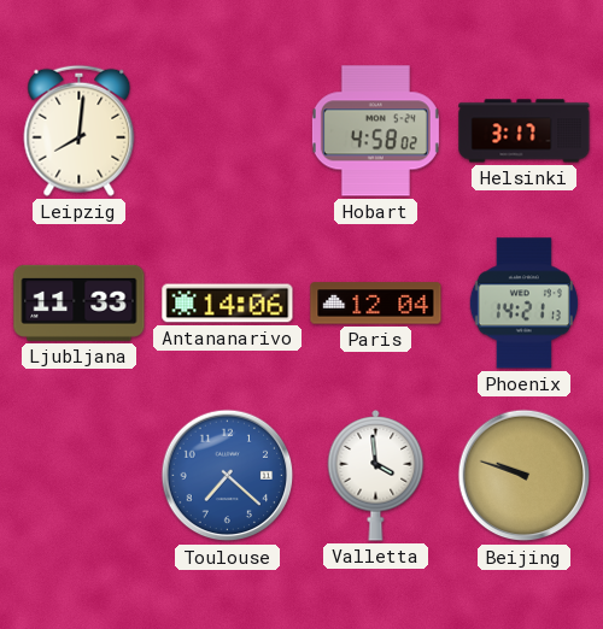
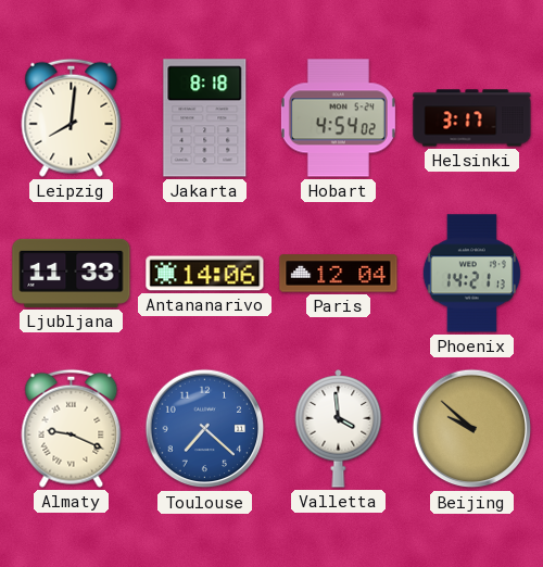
Jakarta: none -> 8:18 (205, 118)
Hobart: 4:58 -> 4:54 (338, 118)
Almaty: none -> 9:19 (72, 428)
Beijing: 9:48 -> 9:52 (472, 429)
